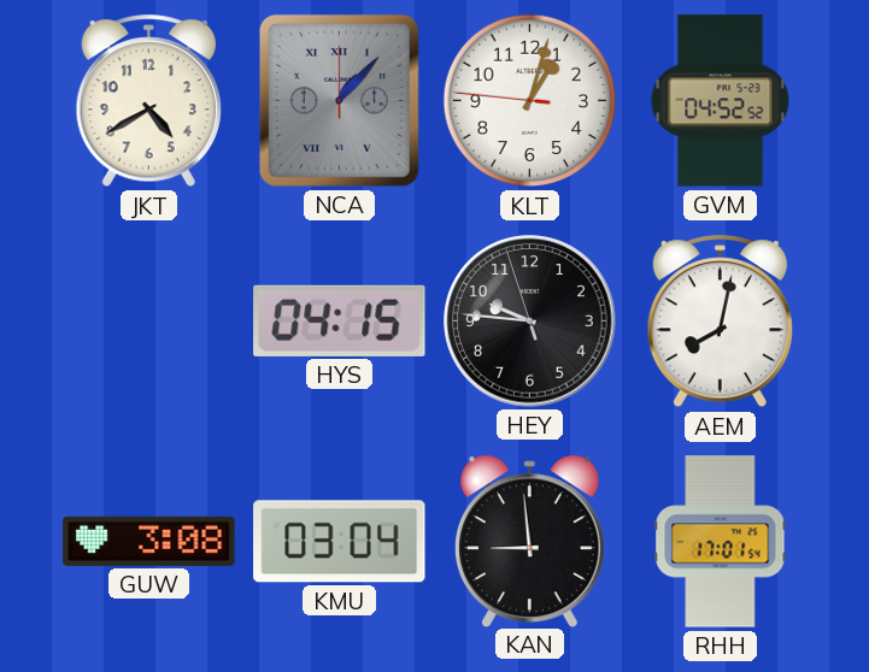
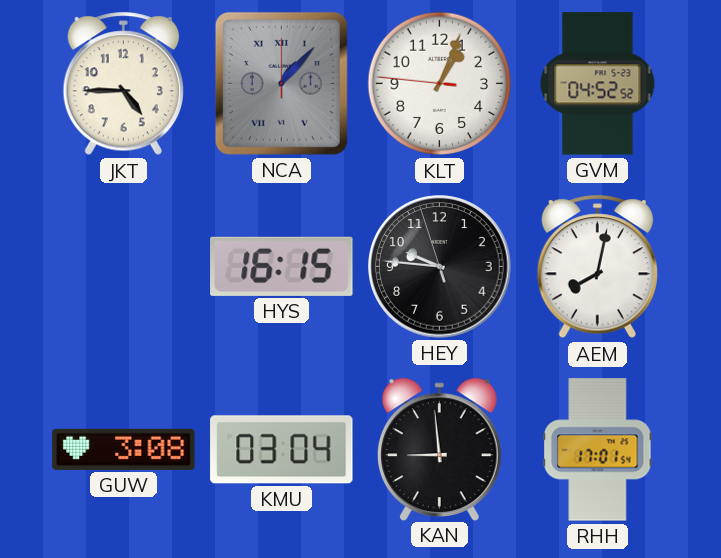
JKT: 4:40 -> 4:45 (123, 84)
KLT: 1:02 -> 1:03 (440, 84)
HYS: 04:15 -> 16:15 (282, 266)
